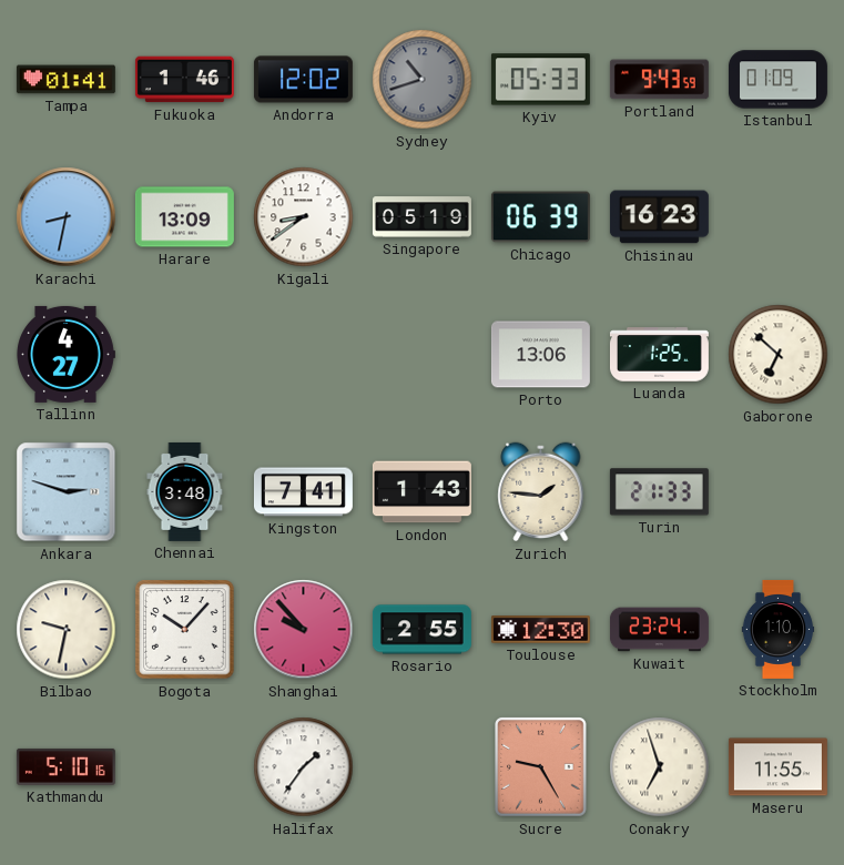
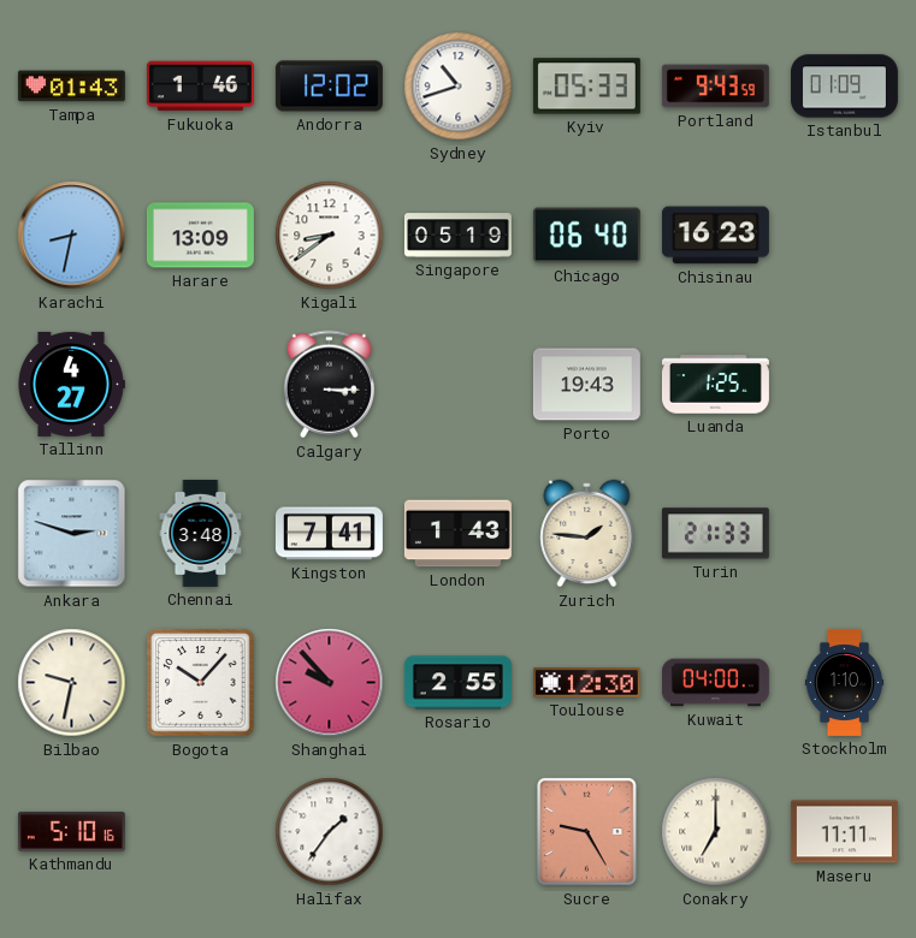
Tampa: 01:41 -> 01:43 (71, 87)
Sydney dial: grey -> white (459, 87)
Chicago: 06:39 -> 06:40 (586, 236)
Calgary: none -> 3:15 (329, 385)
Porto: 13:06 -> 19:43 (586, 385)
Gaborone: 6:52 -> none (779, 355)
Kuwait: 23:24 -> 04:00 (715, 683)
Conakry: 6:57 -> 7:00 (716, 832)
Maseru: 11:55 -> 11:11 (844, 832)
